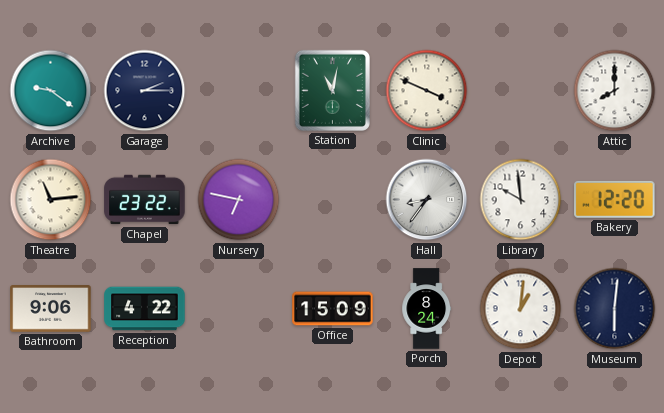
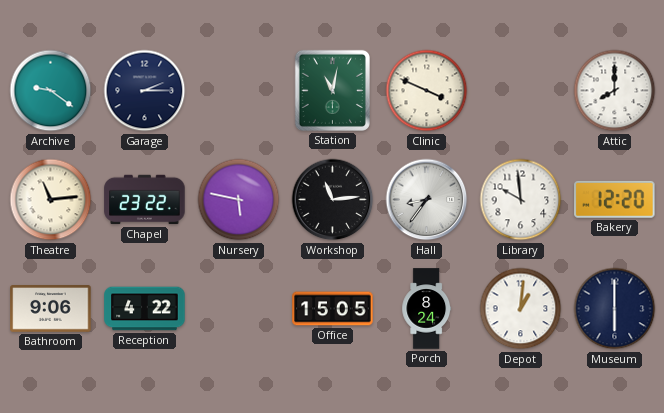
Nursery: 6:47 -> 5:47 (239, 200)
Workshop: none -> 11:14 (333, 200)
Office: 15:09 -> 15:05 (333, 309)
Museum: 6:01 -> 6:00 (615, 309)
